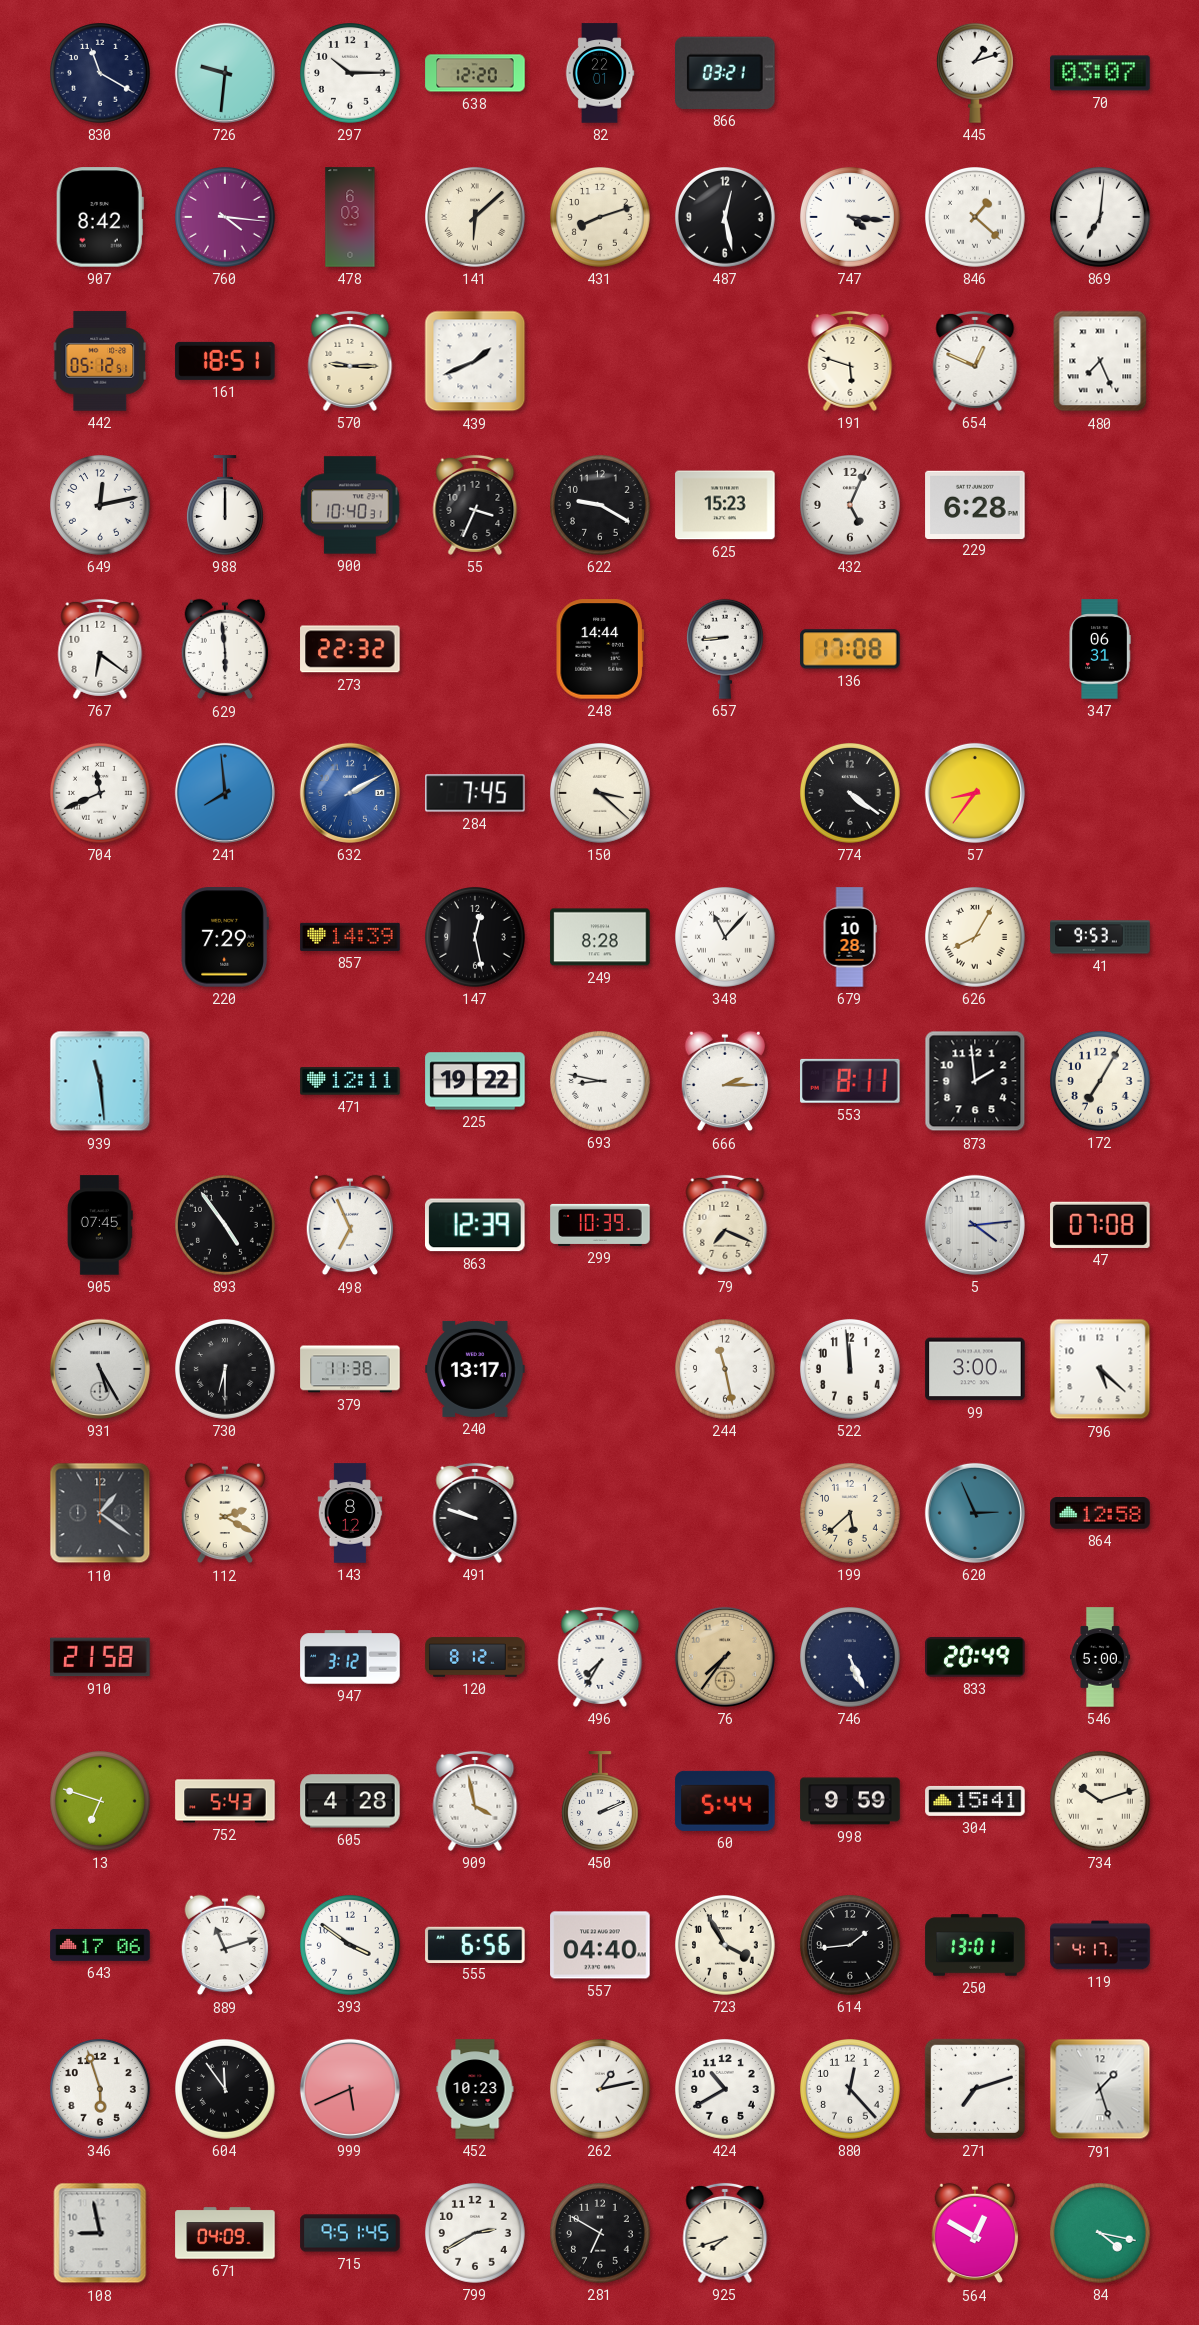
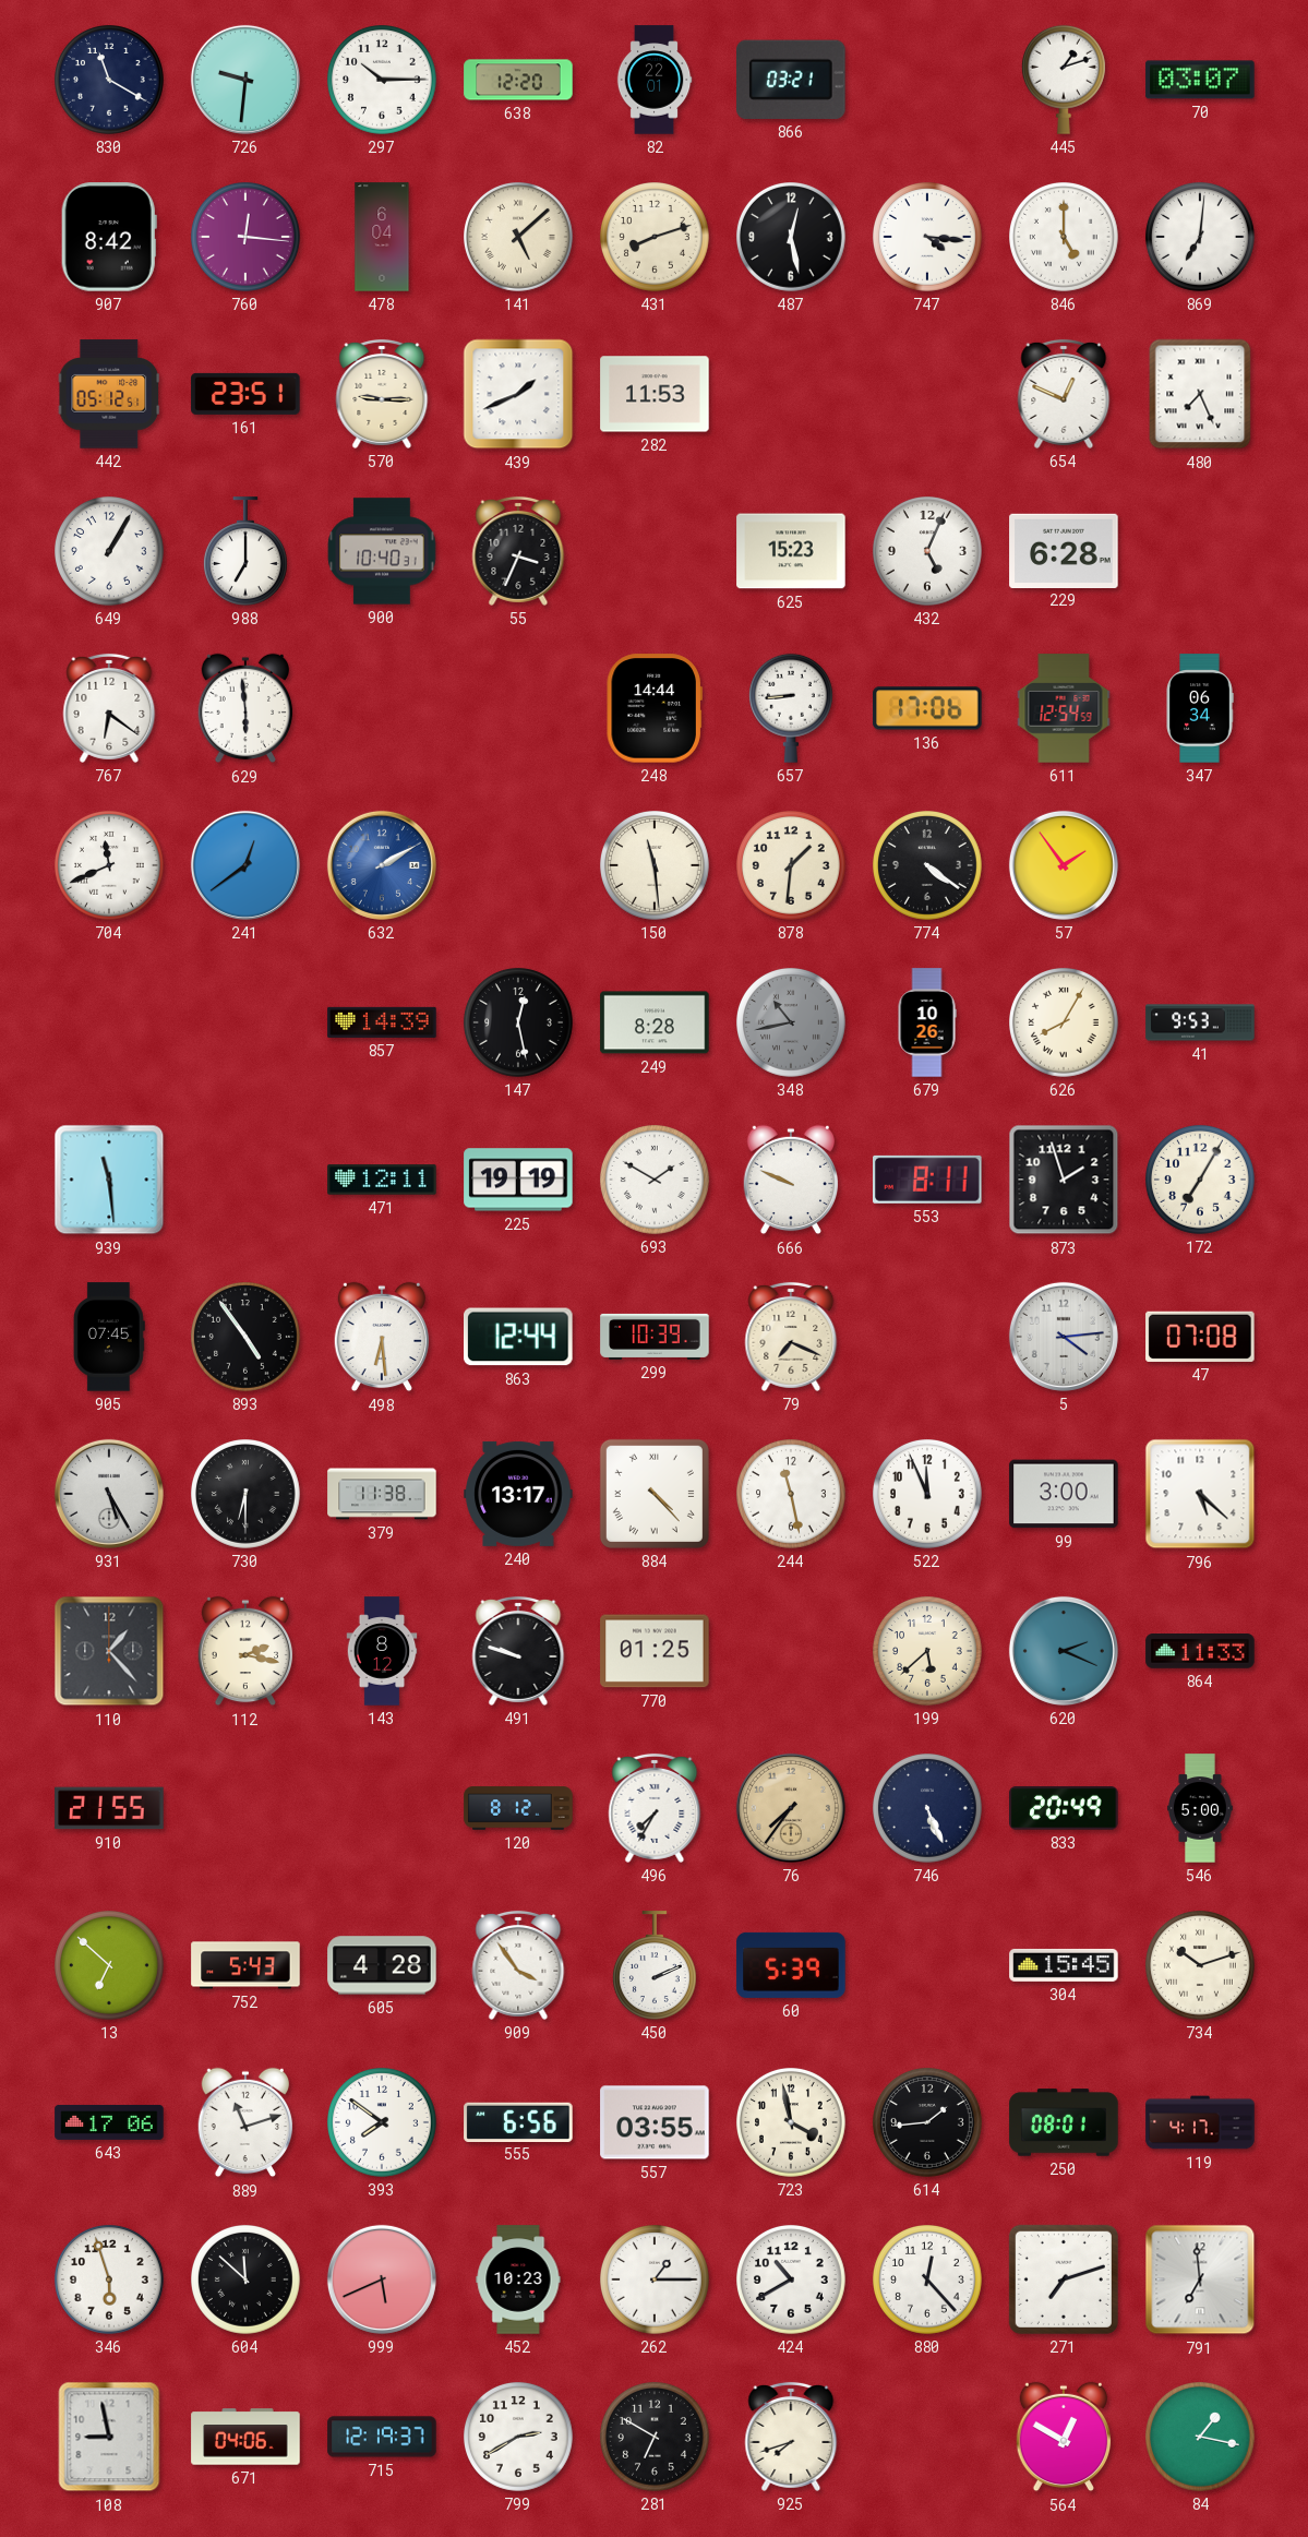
760: 4:16 -> 12:16 (247, 238)
478: 6:03 -> 6:04 (382, 237)
141: 6:08 -> 5:08 (519, 238)
846: 1:22 -> 5:00 (1065, 238)
161: 18:51 -> 23:51 (245, 394)
282: none -> 11:53 (655, 394)
191: 5:48 -> none (850, 361)
649: 12:13 -> 1:05 (110, 552)
988: 12:00 -> 7:00 (245, 551)
622: 9:20 -> none (601, 506)
273: 22:32 -> none (350, 649)
136: 17:08 -> 17:06 (927, 708)
611: none -> 12:54 (1064, 708)
347: 06:31 -> 06:34 (1200, 708)
241: 7:59 -> 12:39 (245, 865)
284: 7:45 -> none (475, 793)
150: 3:22 -> 11:29 (656, 866)
878: none -> 1:31 (792, 866)
57: 8:36 -> 1:54 (1064, 865)
220: 7:29 -> none (225, 937)
348: 11:07 -> 10:43 (792, 1024)
348 dial: white -> grey (792, 1024)
679: 10:28 -> 10:26 (927, 1022)
225: 19:22 -> 19:19 (518, 1180)
693: 8:47 -> 1:50 (656, 1181)
666: 2:15 -> 9:49 (791, 1180)
873: 1:59 -> 1:57 (1064, 1180)
498: 6:56 -> 6:29 (382, 1337)
863: 12:39 -> 12:44 (518, 1337)
884: none -> 4:23 (655, 1494)
522: 11:59 -> 11:56 (928, 1495)
110: 1:21 -> 1:23 (109, 1651)
112: 2:20 -> 2:17 (245, 1651)
770: none -> 01:25 (655, 1651)
620: 2:56 -> 2:19 (1064, 1651)
864: 12:58 -> 11:33 (1200, 1652)
910: 21:58 -> 21:55 (109, 1808)
947: 3:12 -> none (350, 1657)
13: 6:48 -> 6:52 (110, 1966)
909: 3:58 -> 3:54 (518, 1965)
60: 5:44 -> 5:39 (791, 1965)
998: 9:59 -> none (850, 1801)
304: 15:41 -> 15:45 (1064, 1965)
393: 3:51 -> 7:51 (383, 2123)
557: 04:40 -> 03:55 (655, 2122)
723: 3:55 -> 3:58 (792, 2123)
250: 13:01 -> 08:01 (1064, 2122)
604: 11:54 -> 11:52 (247, 2281)
262: 1:13 -> 1:15 (656, 2281)
791: 1:27 -> 6:59 (1200, 2279)
671: 04:09 -> 04:06 (245, 2437)
715: 9:51 -> 12:19 (382, 2437)
84: 4:17 -> 1:17 (1201, 2438)
